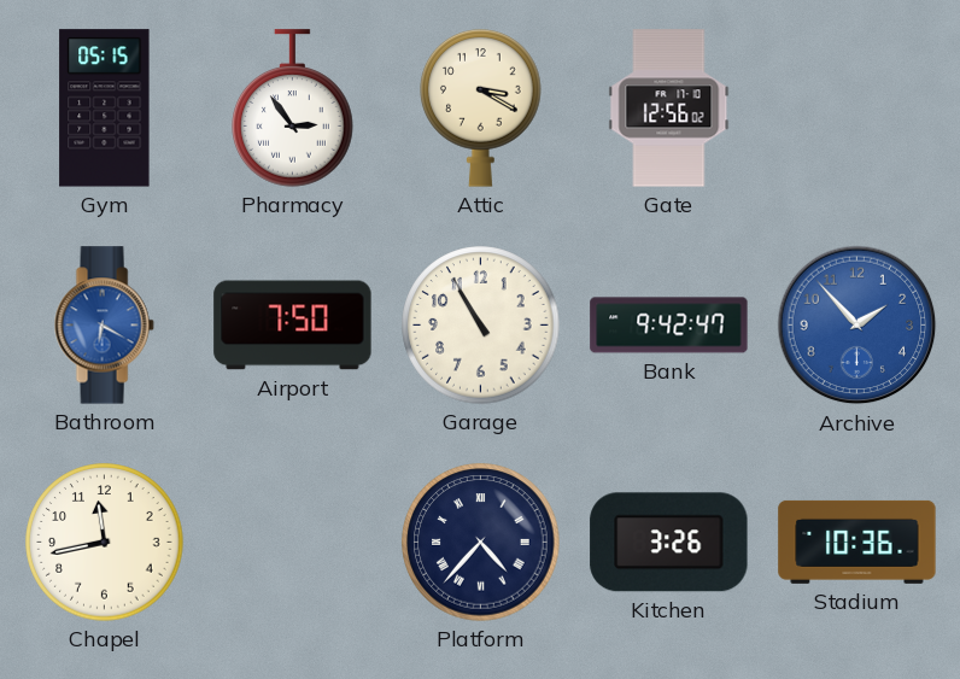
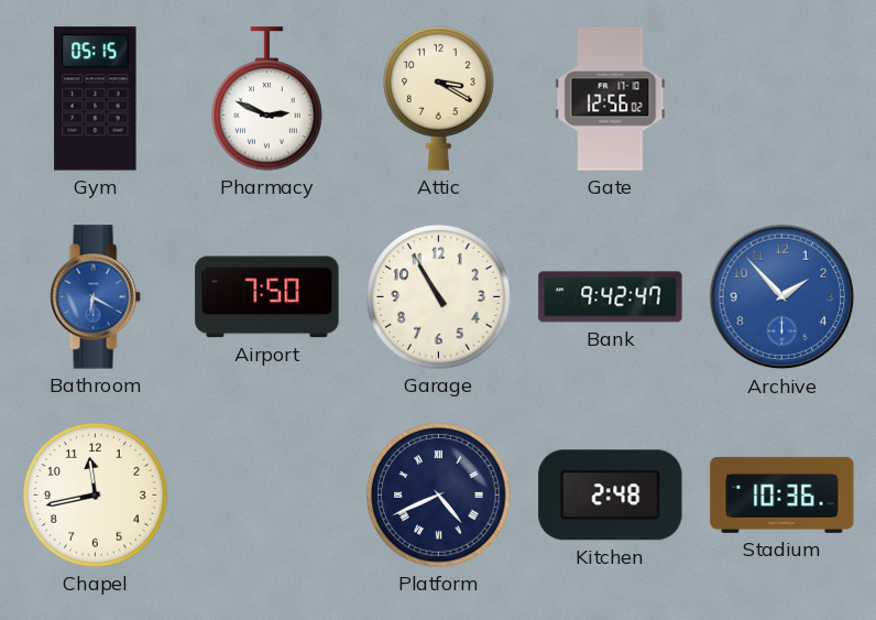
Pharmacy: 2:54 -> 2:49 (267, 99)
Platform: 4:37 -> 4:41 (439, 496)
Kitchen: 3:26 -> 2:48 (611, 496)
